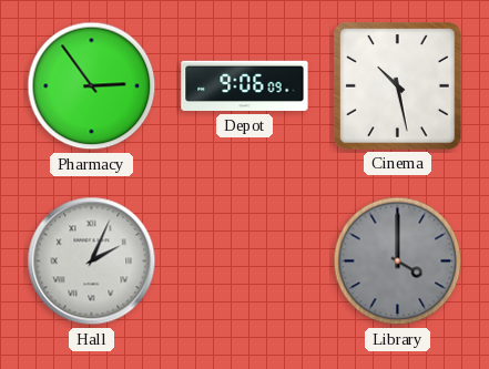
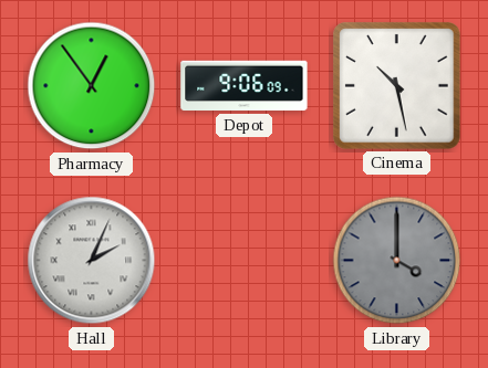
Pharmacy: 2:54 -> 12:54 (92, 86)
